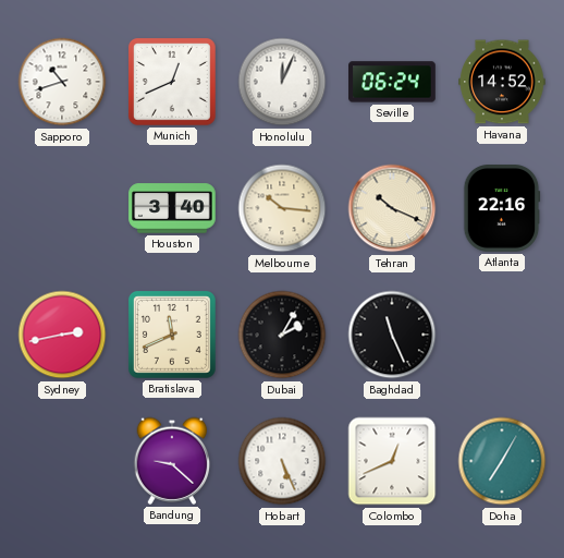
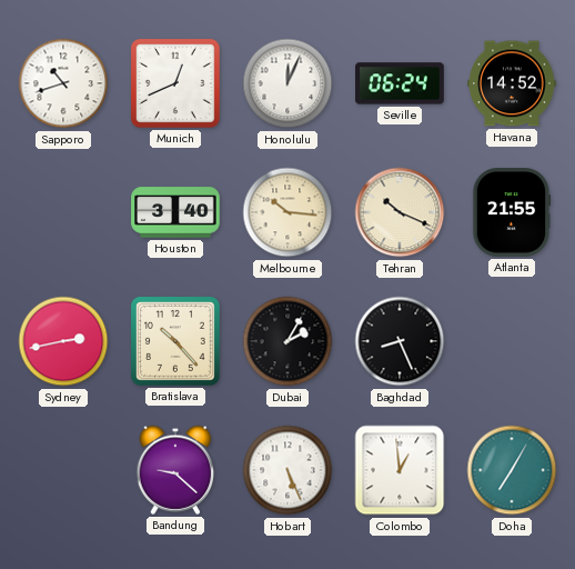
Atlanta: 22:16 -> 21:55 (512, 212)
Bratislava: 11:41 -> 10:23 (175, 341)
Baghdad: 11:26 -> 8:26 (400, 341)
Colombo: 12:41 -> 12:59 (400, 470)
